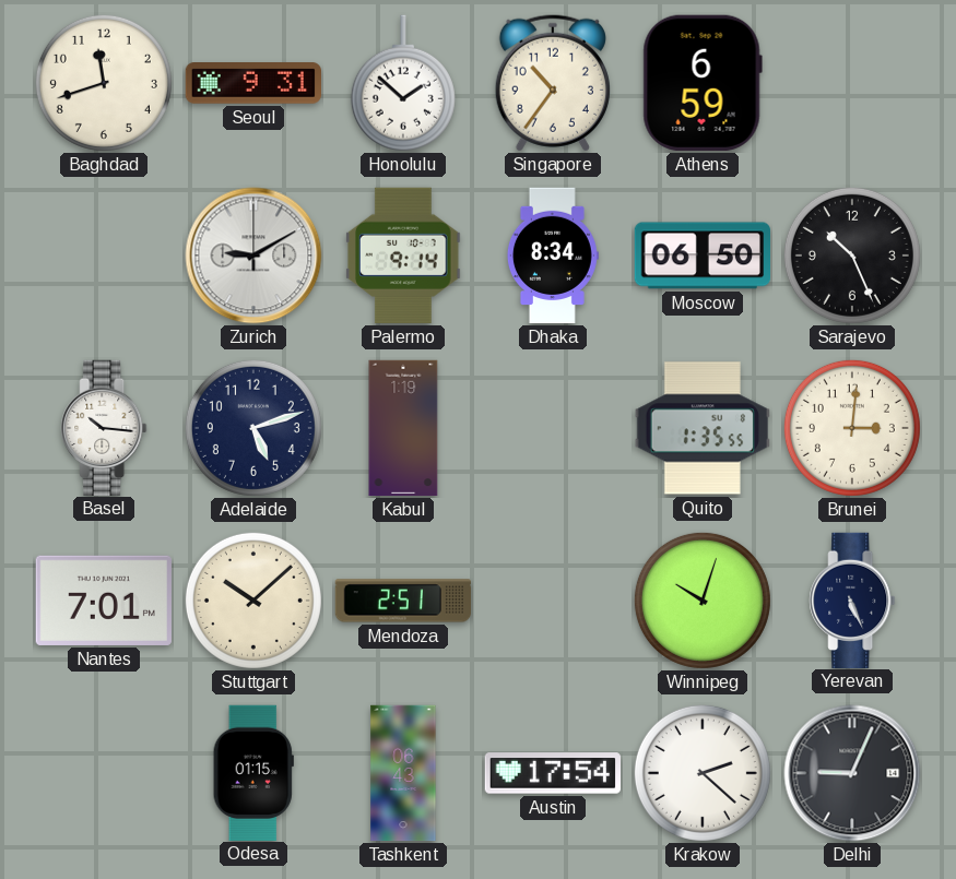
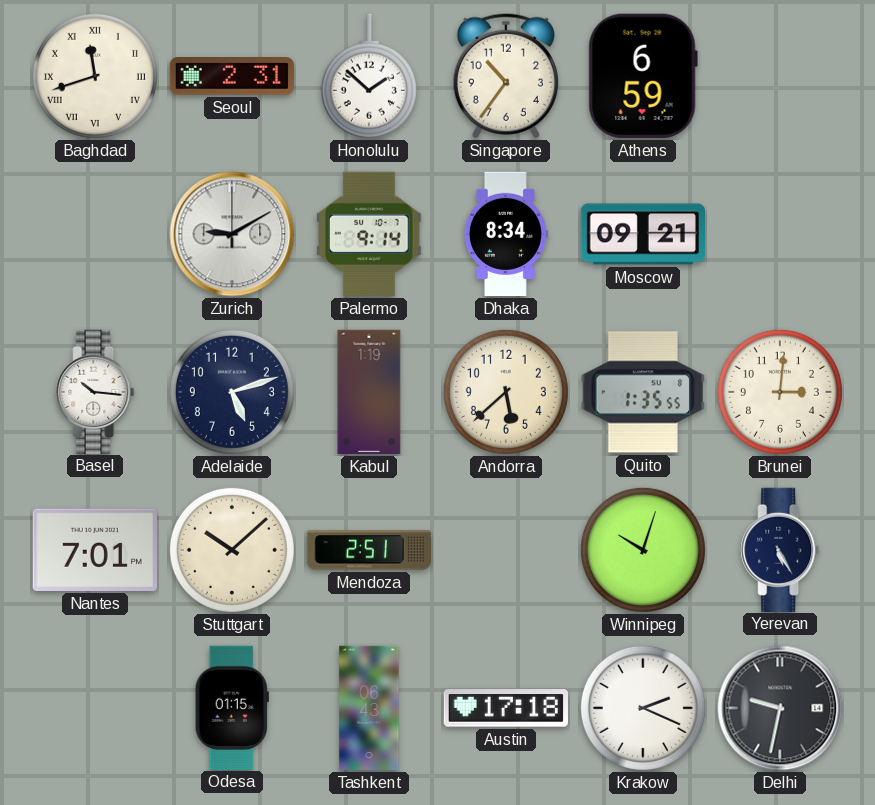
Baghdad numerals: Arabic -> Roman (95, 76)
Seoul: 9:31 -> 2:31 (231, 77)
Moscow: 06:50 -> 09:21 (642, 234)
Sarajevo: 10:26 -> none (852, 256)
Andorra: none -> 5:38 (506, 392)
Yerevan: 5:26 -> 5:25 (780, 549)
Austin: 17:54 -> 17:18 (505, 708)
Krakow: 2:22 -> 2:19 (643, 708)
Delhi: 9:04 -> 9:32 (780, 708)
